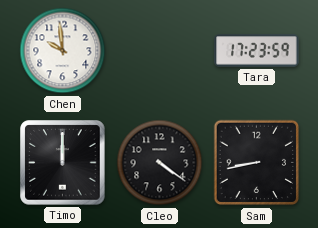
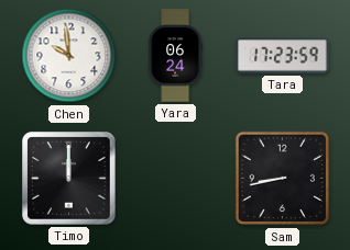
Yara: none -> 06:24 (175, 56)
Cleo: 4:21 -> none (160, 163)
